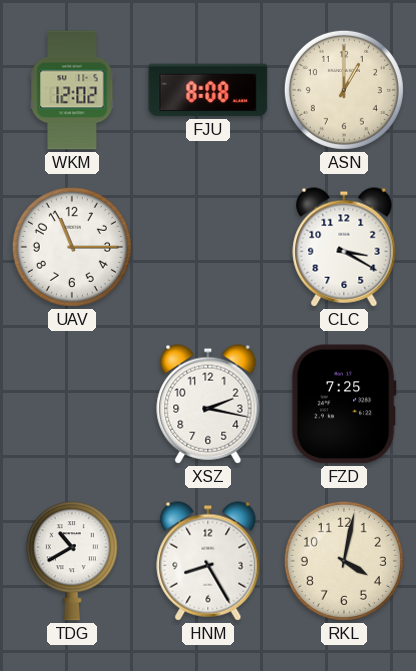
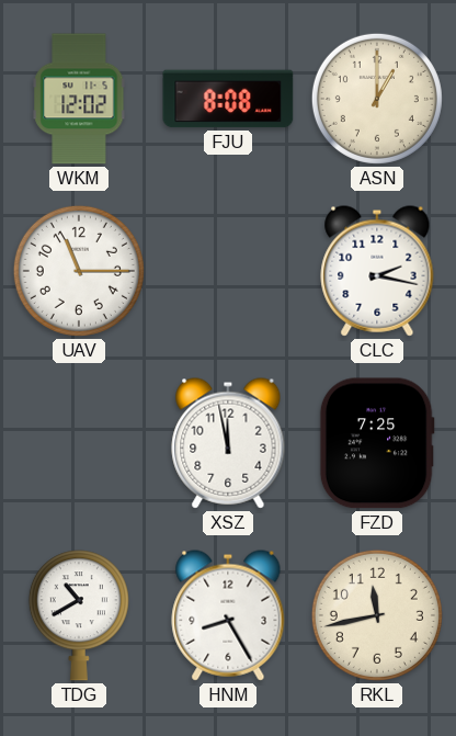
CLC: 3:20 -> 2:17 (377, 271)
XSZ: 2:17 -> 11:58 (228, 443)
RKL: 4:02 -> 11:43 (377, 615)
